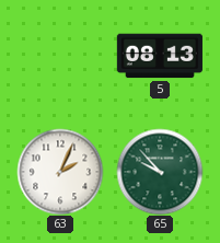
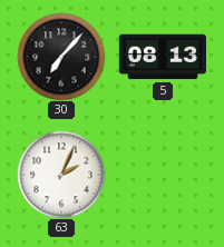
30: none -> 7:07 (61, 57)
65: 9:53 -> none (160, 172)
